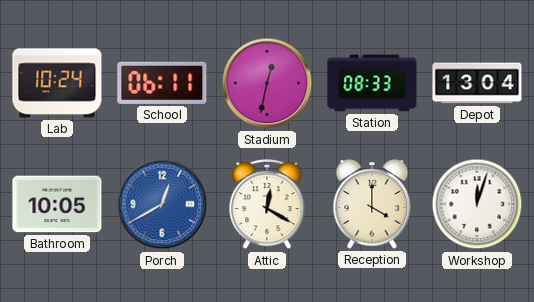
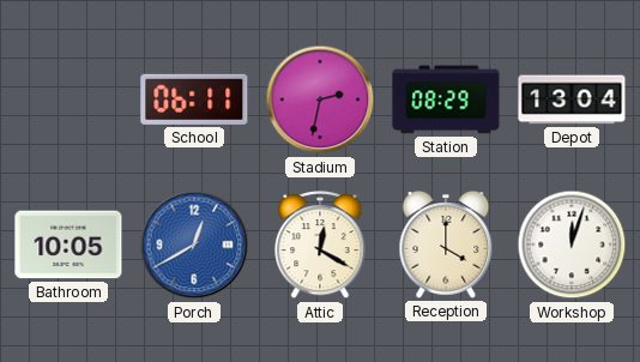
Lab: 10:24 -> none (57, 83)
Stadium: 12:32 -> 2:32 (320, 99)
Station: 08:33 -> 08:29 (446, 99)
